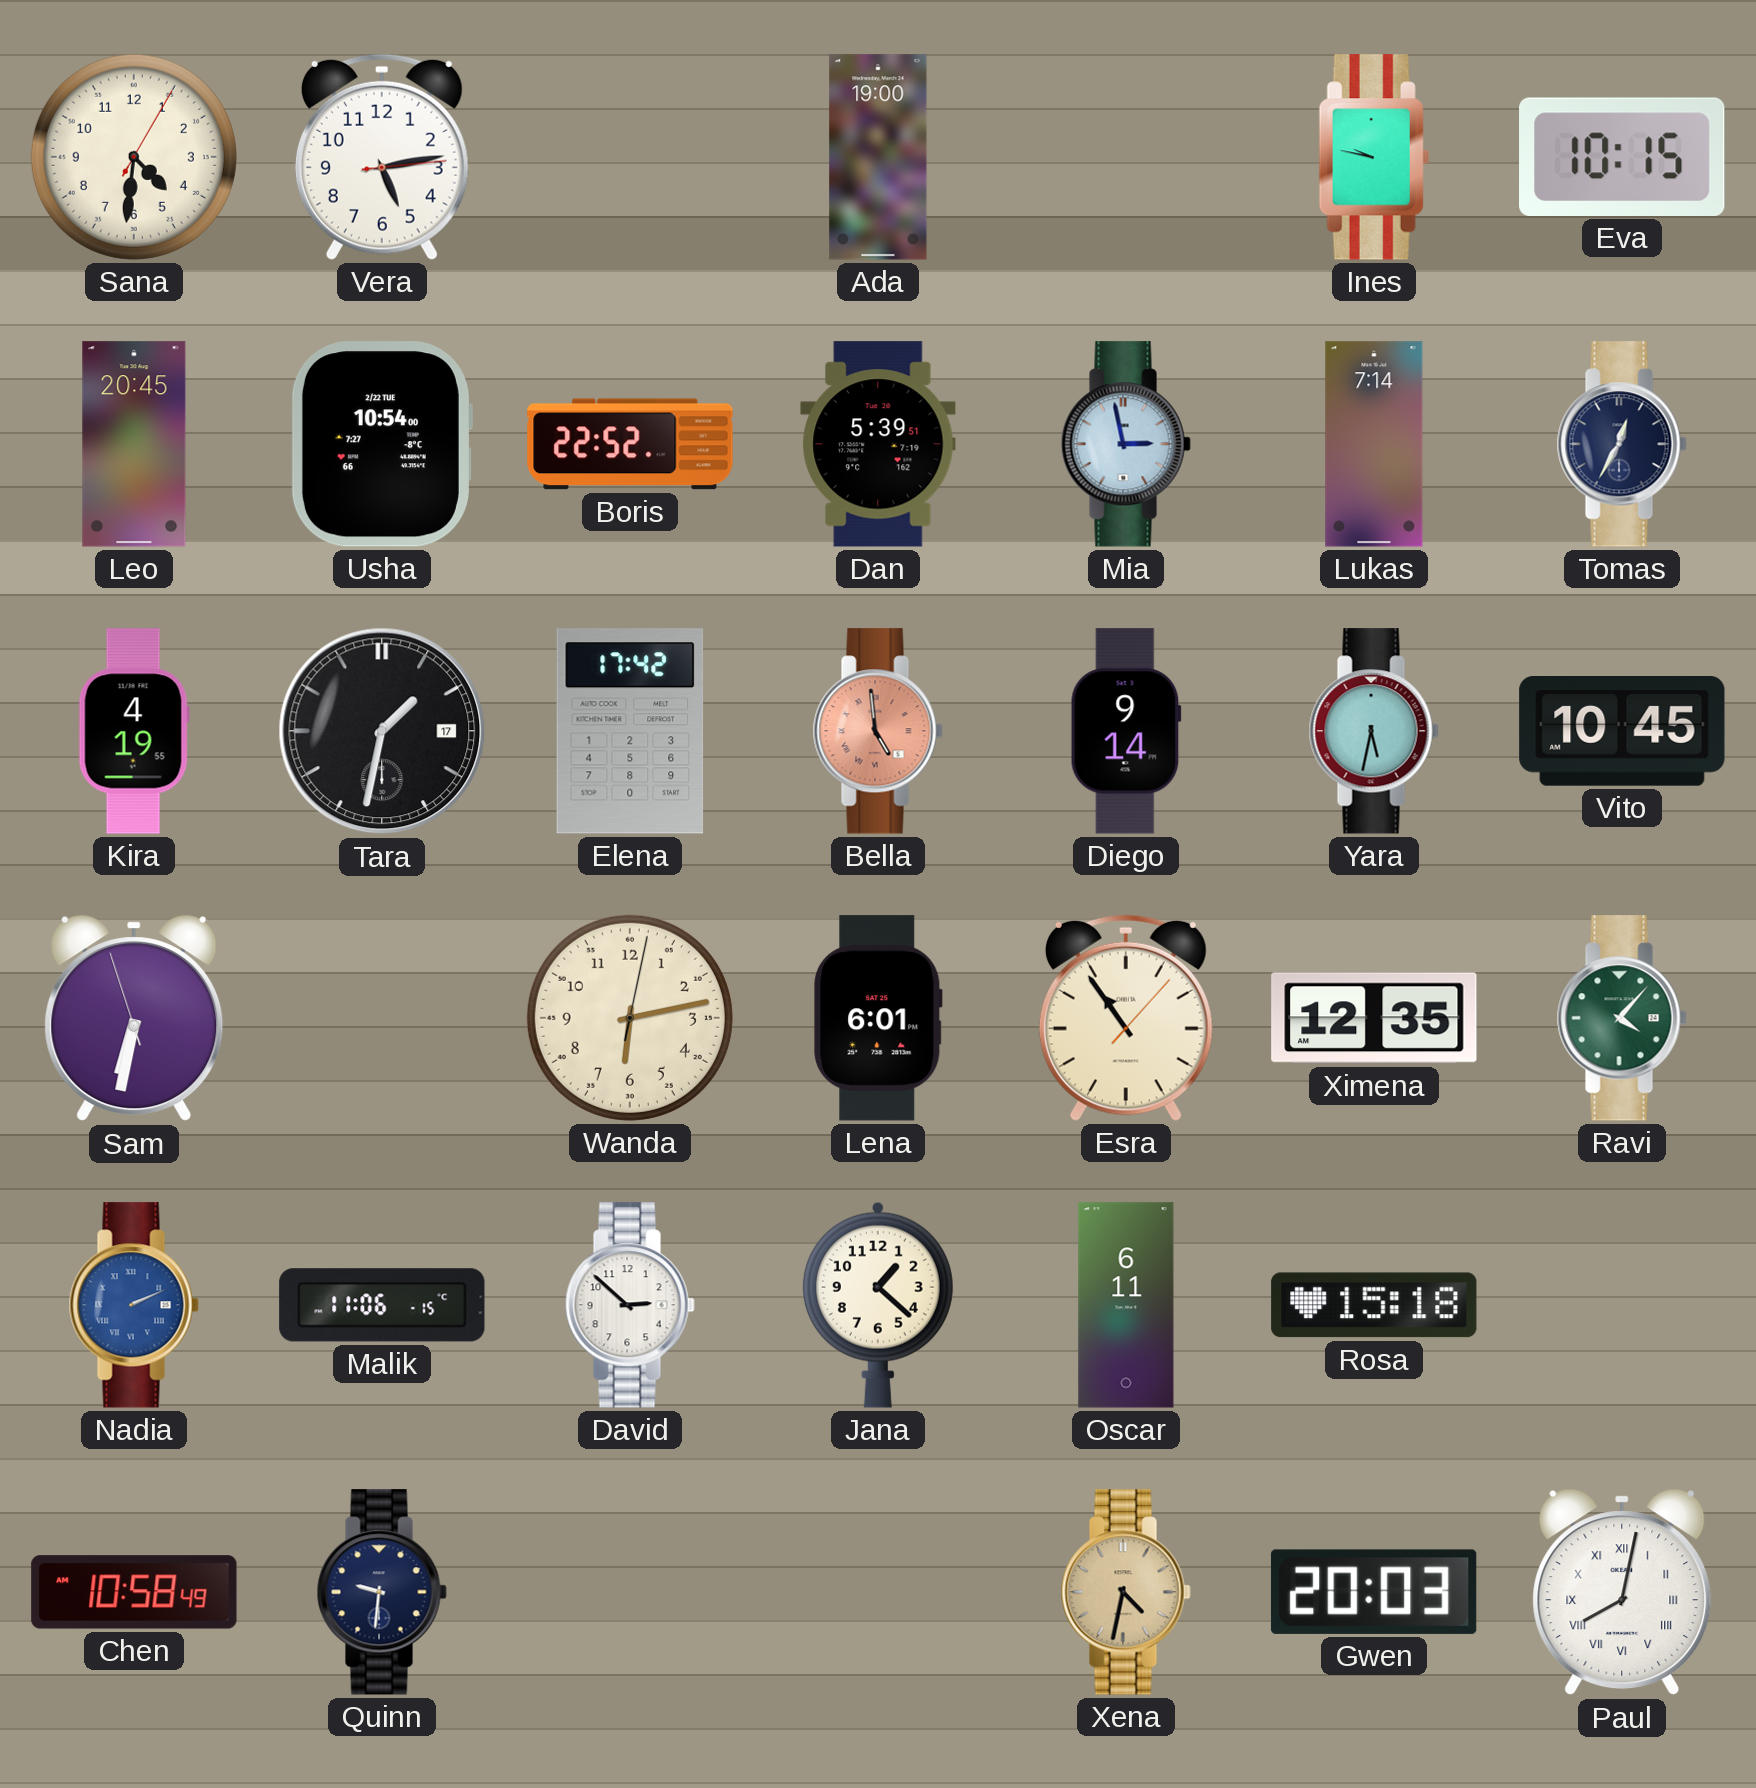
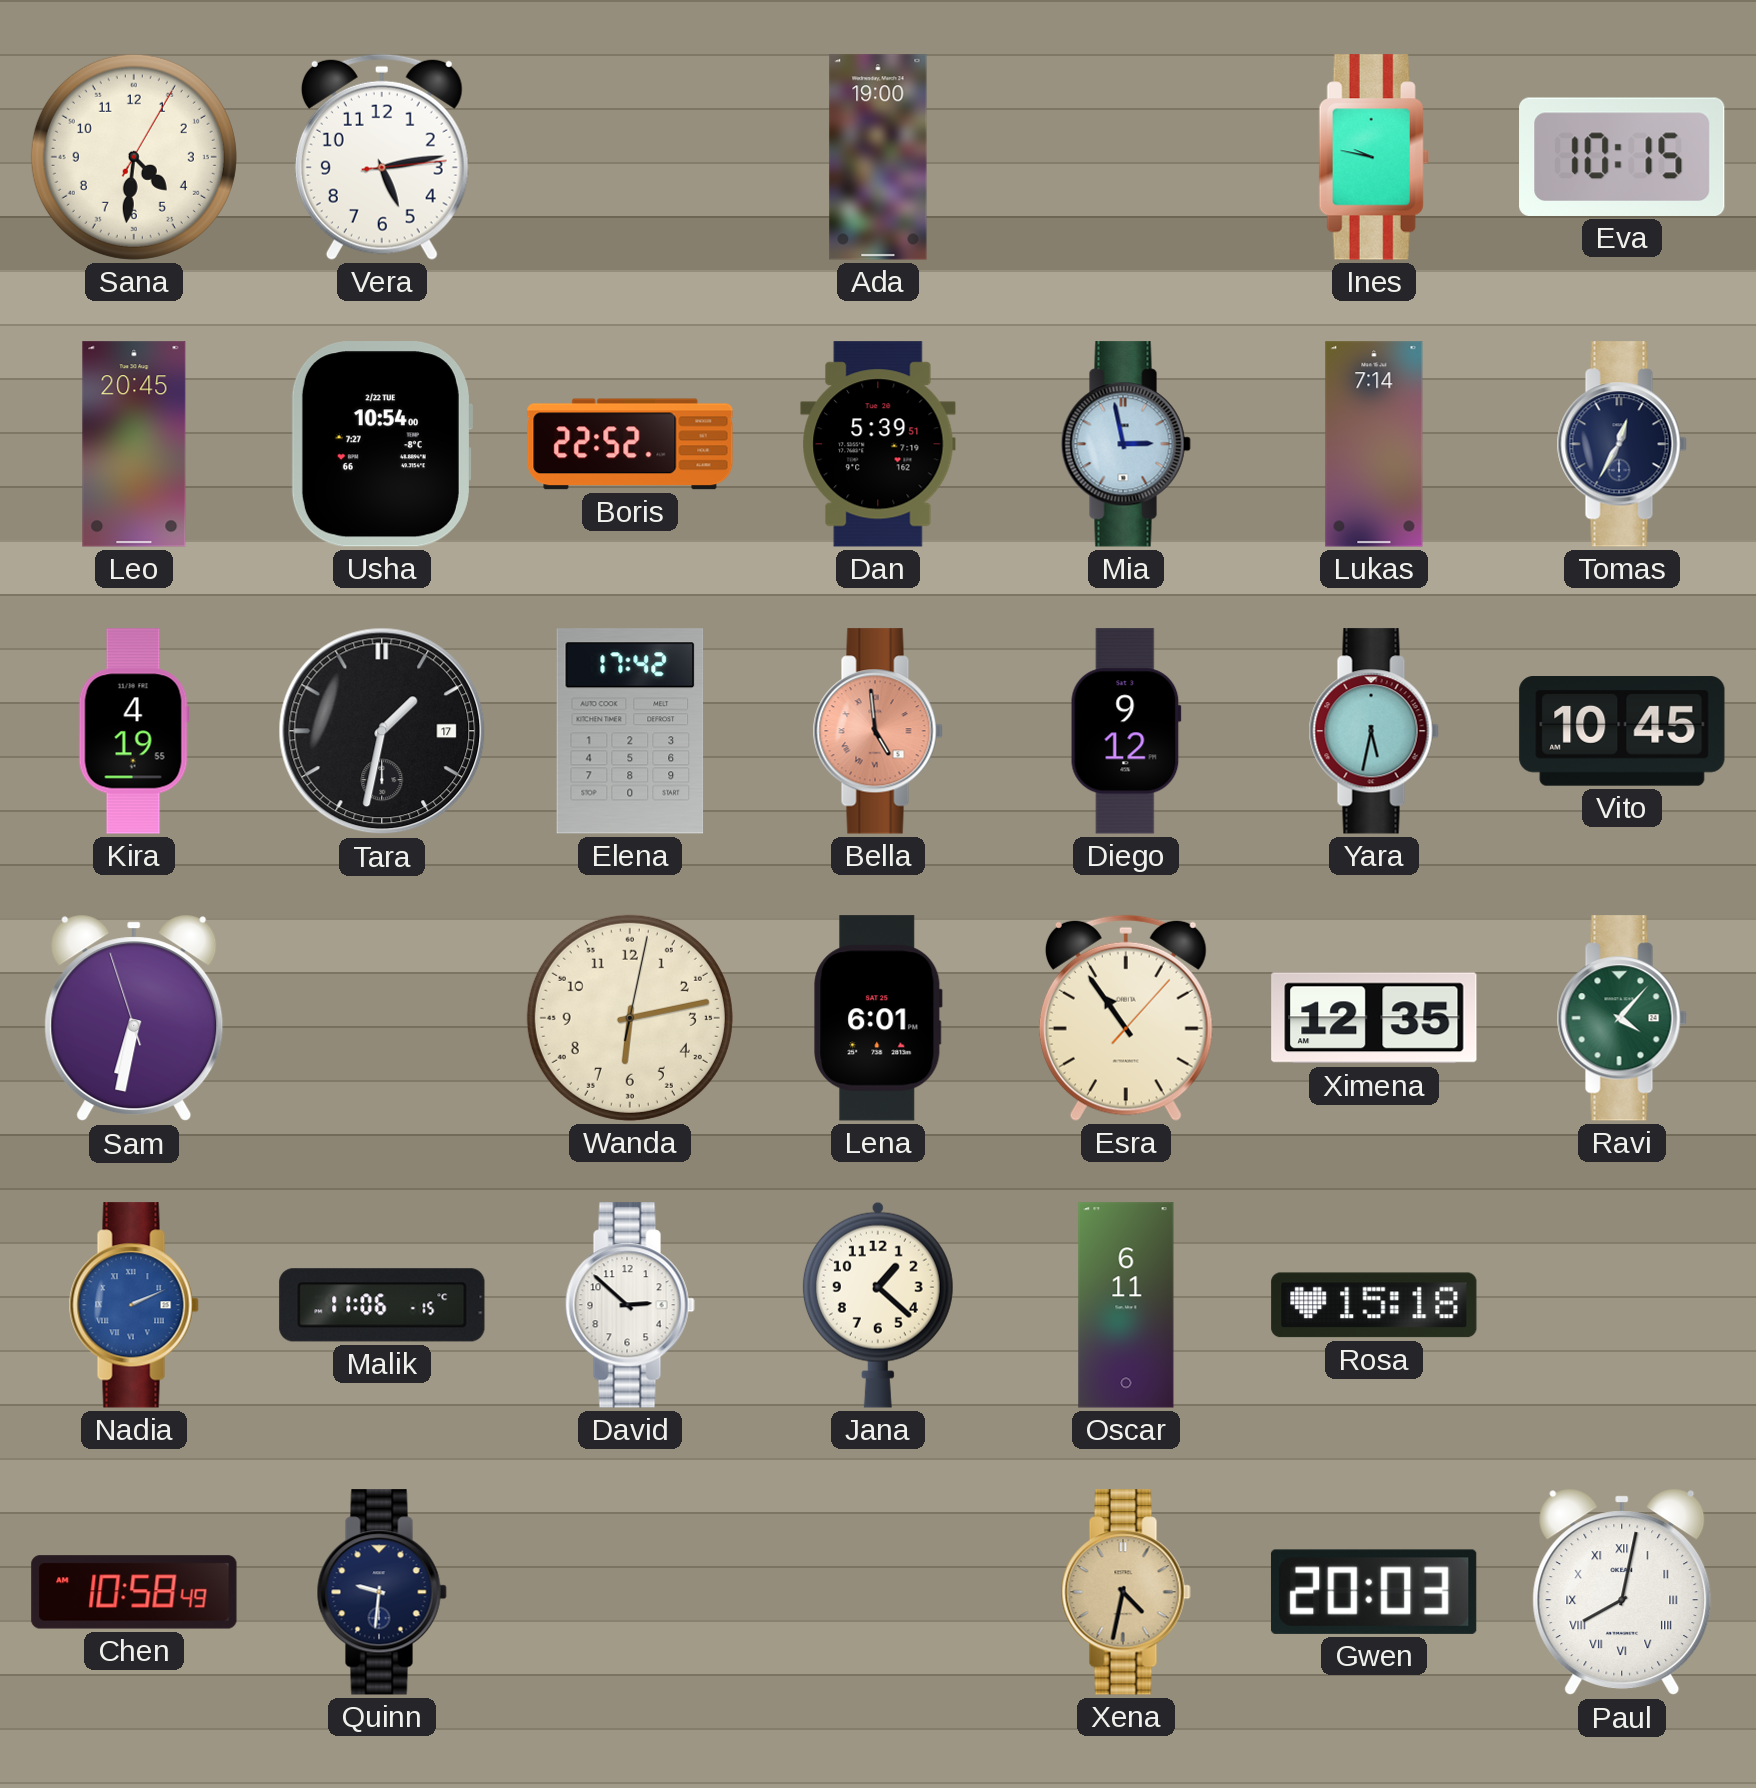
Diego: 9:14 -> 9:12 (1126, 731)
